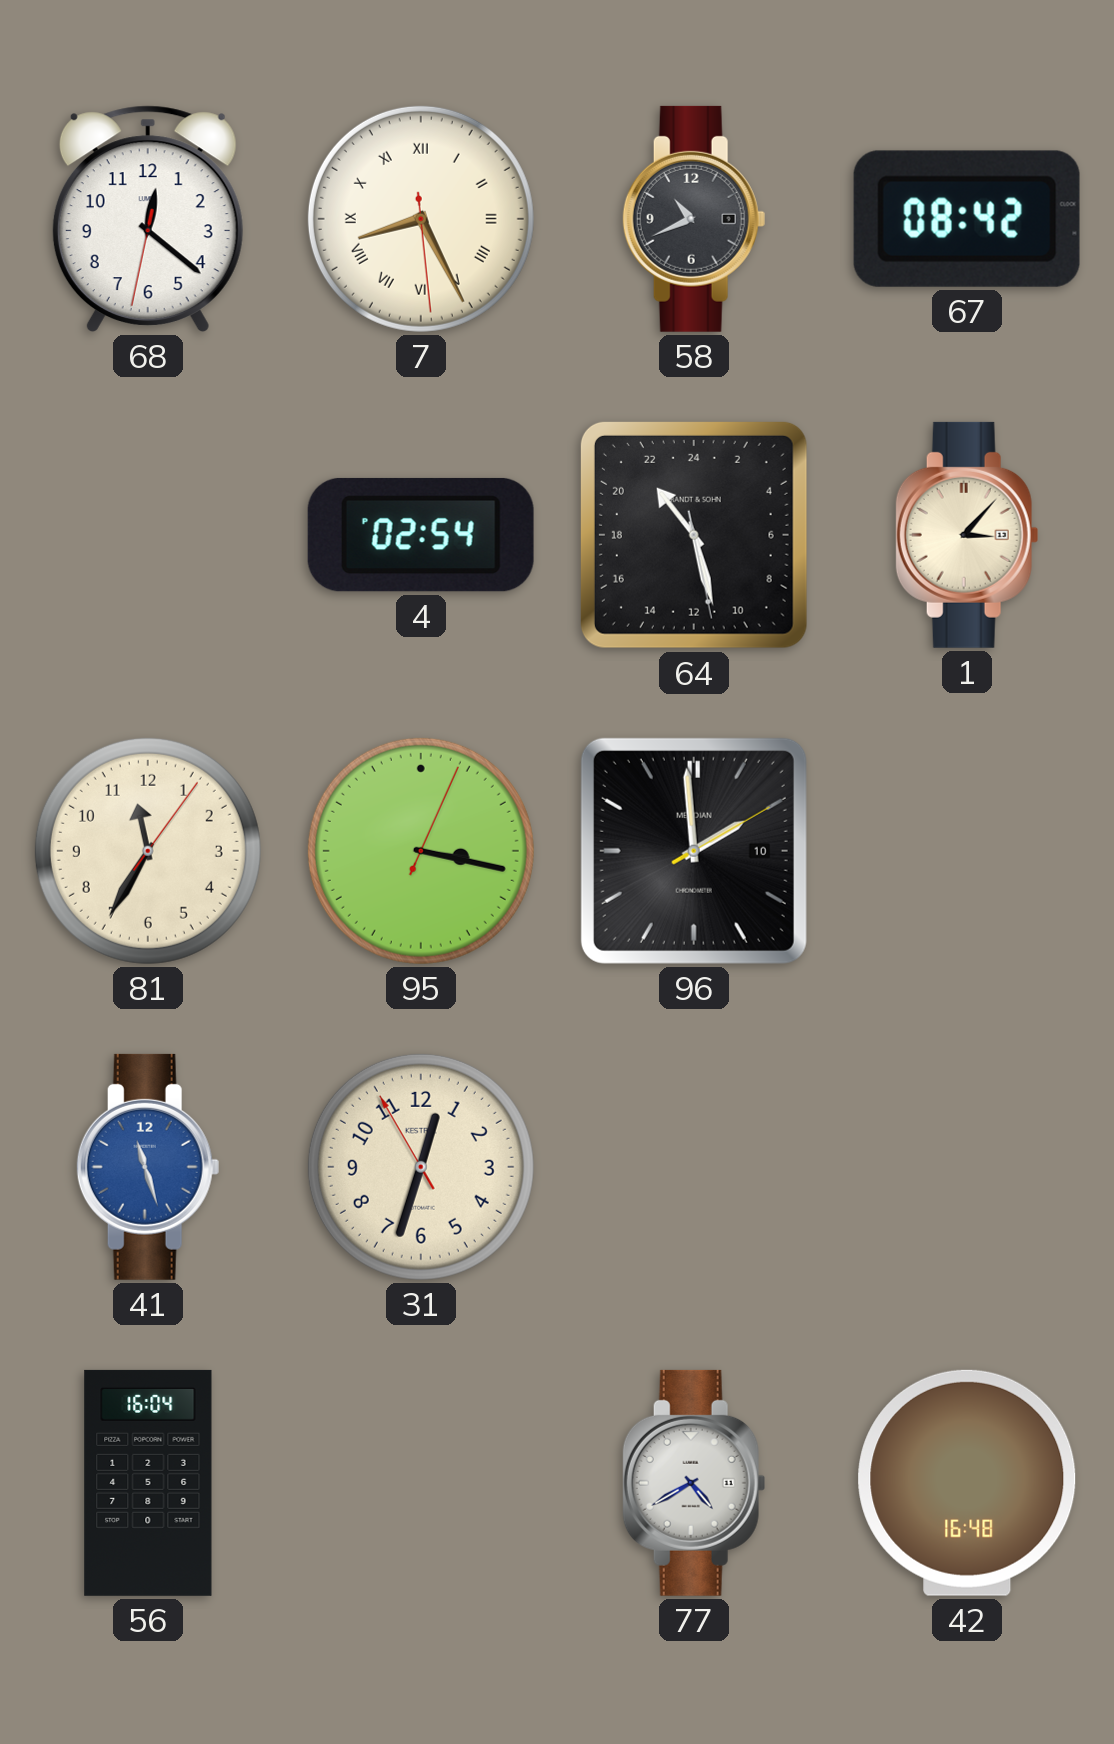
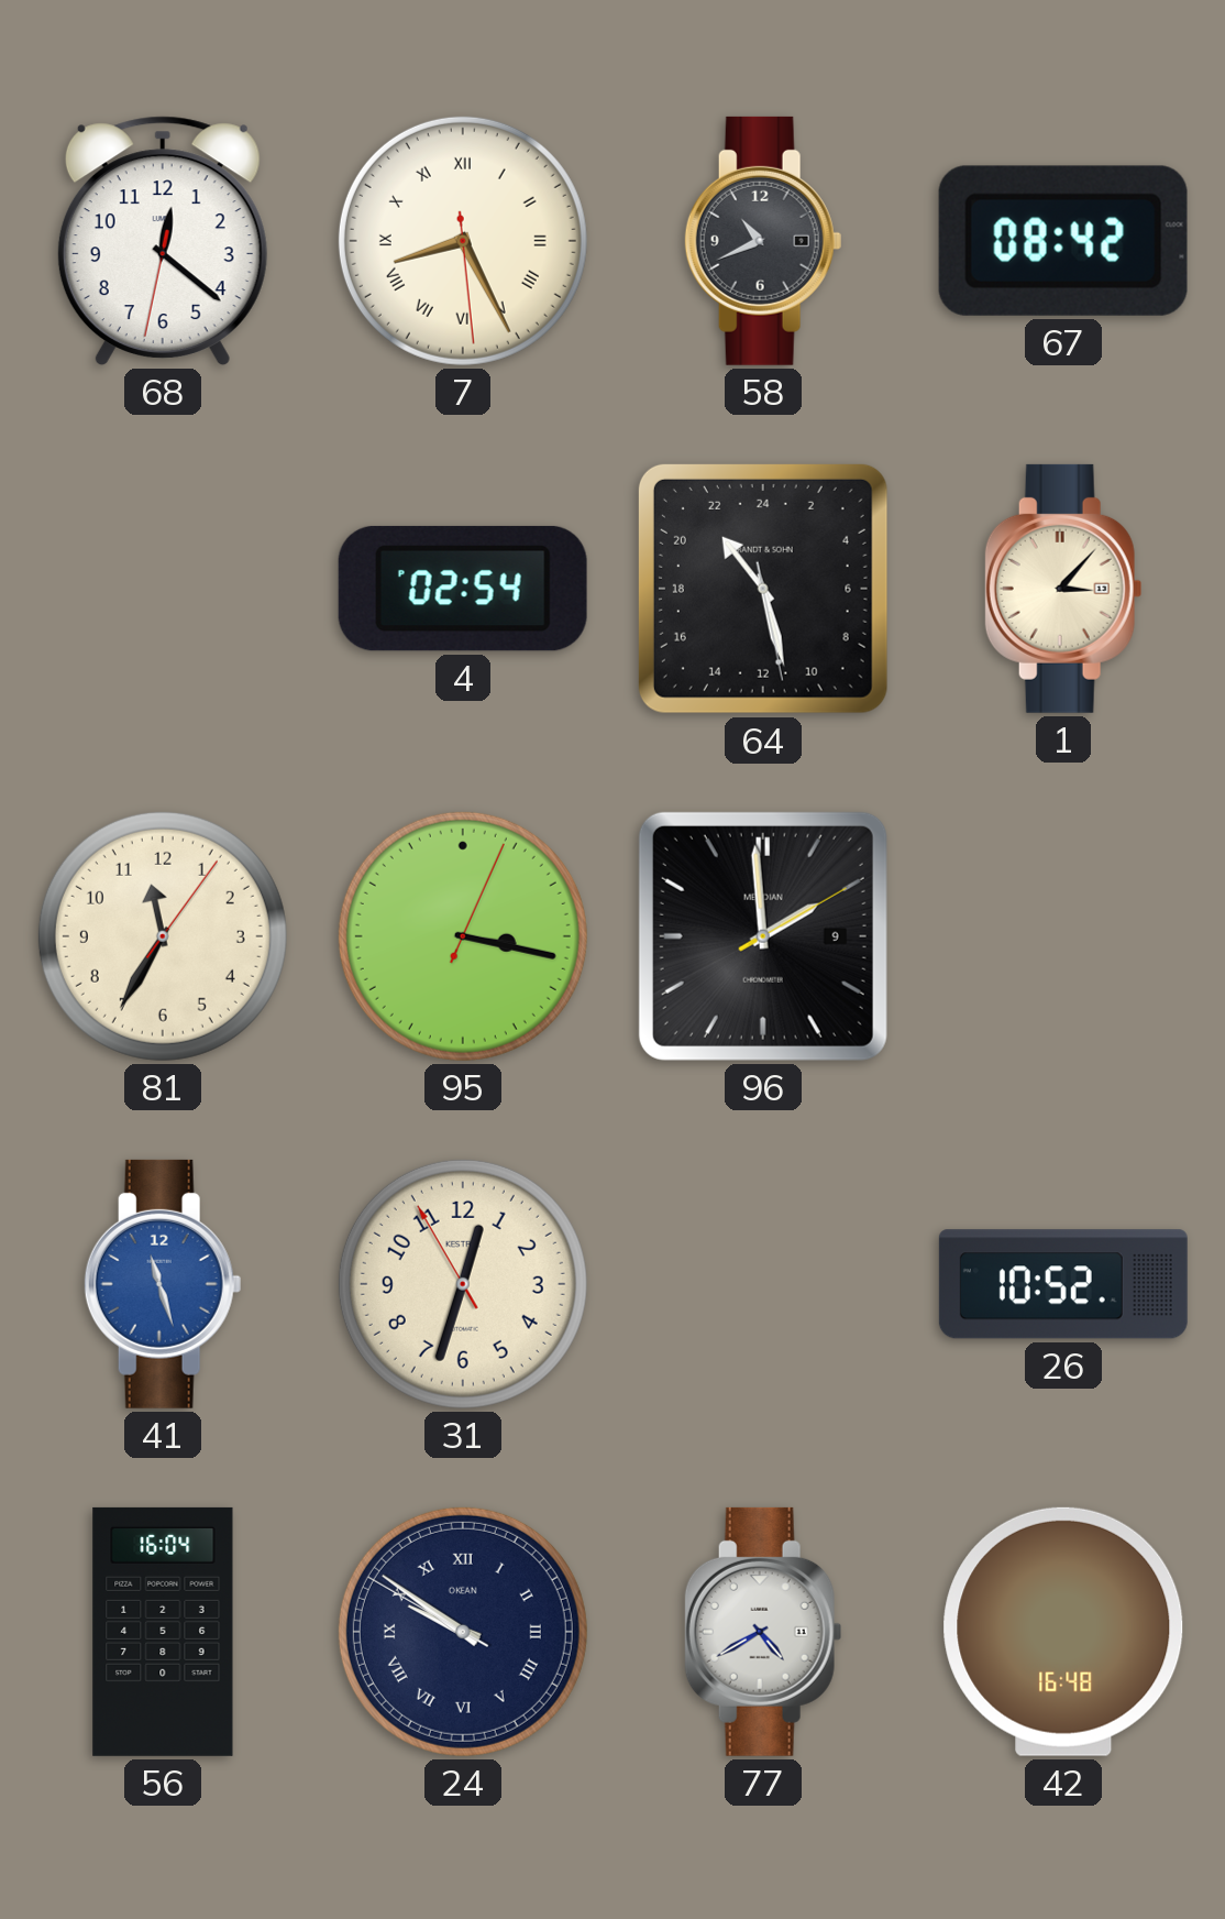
96 date: 10 -> 9 (763, 936)
26: none -> 10:52 (1063, 1284)
24: none -> 9:50 (463, 1632)
